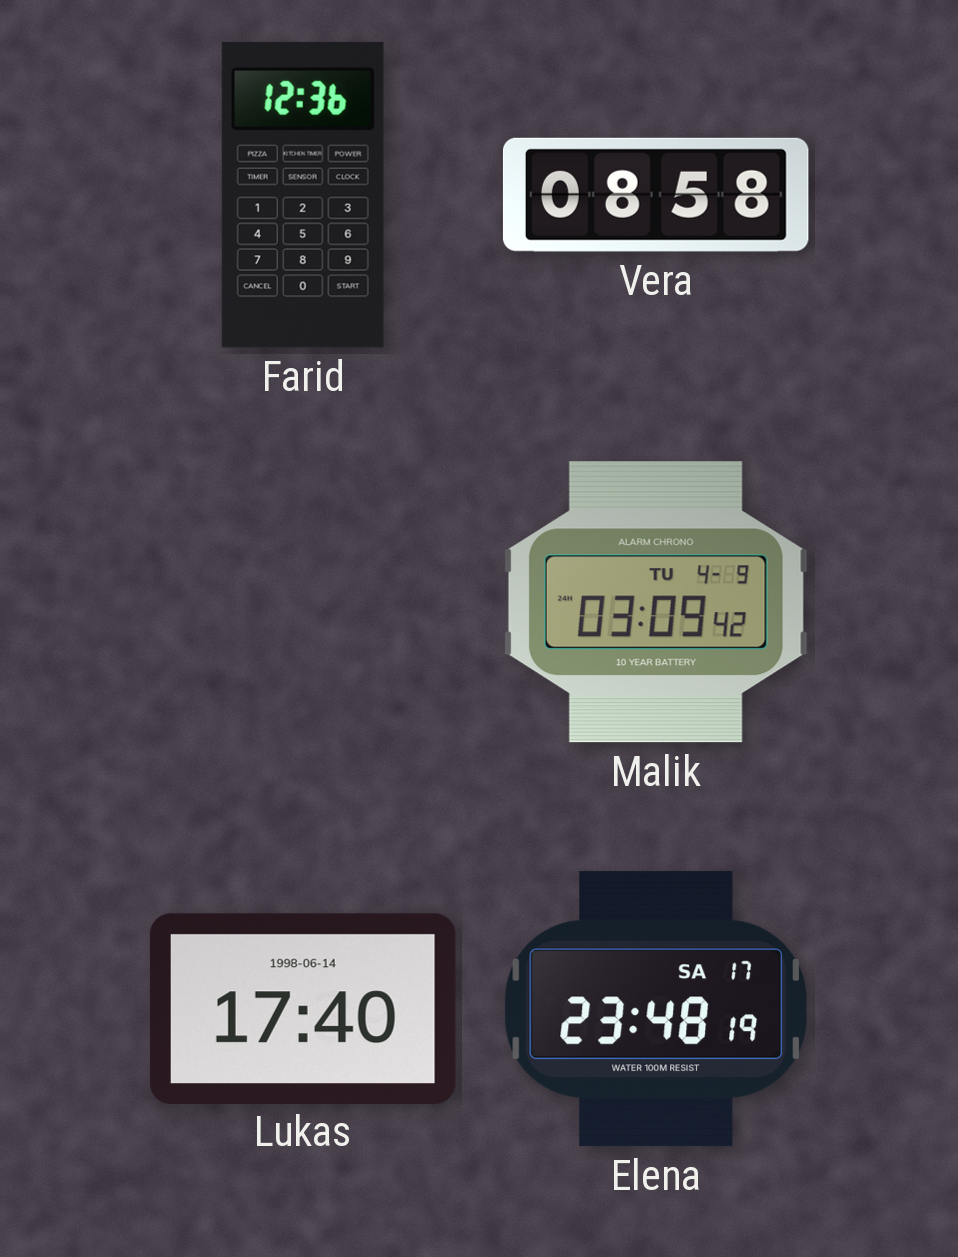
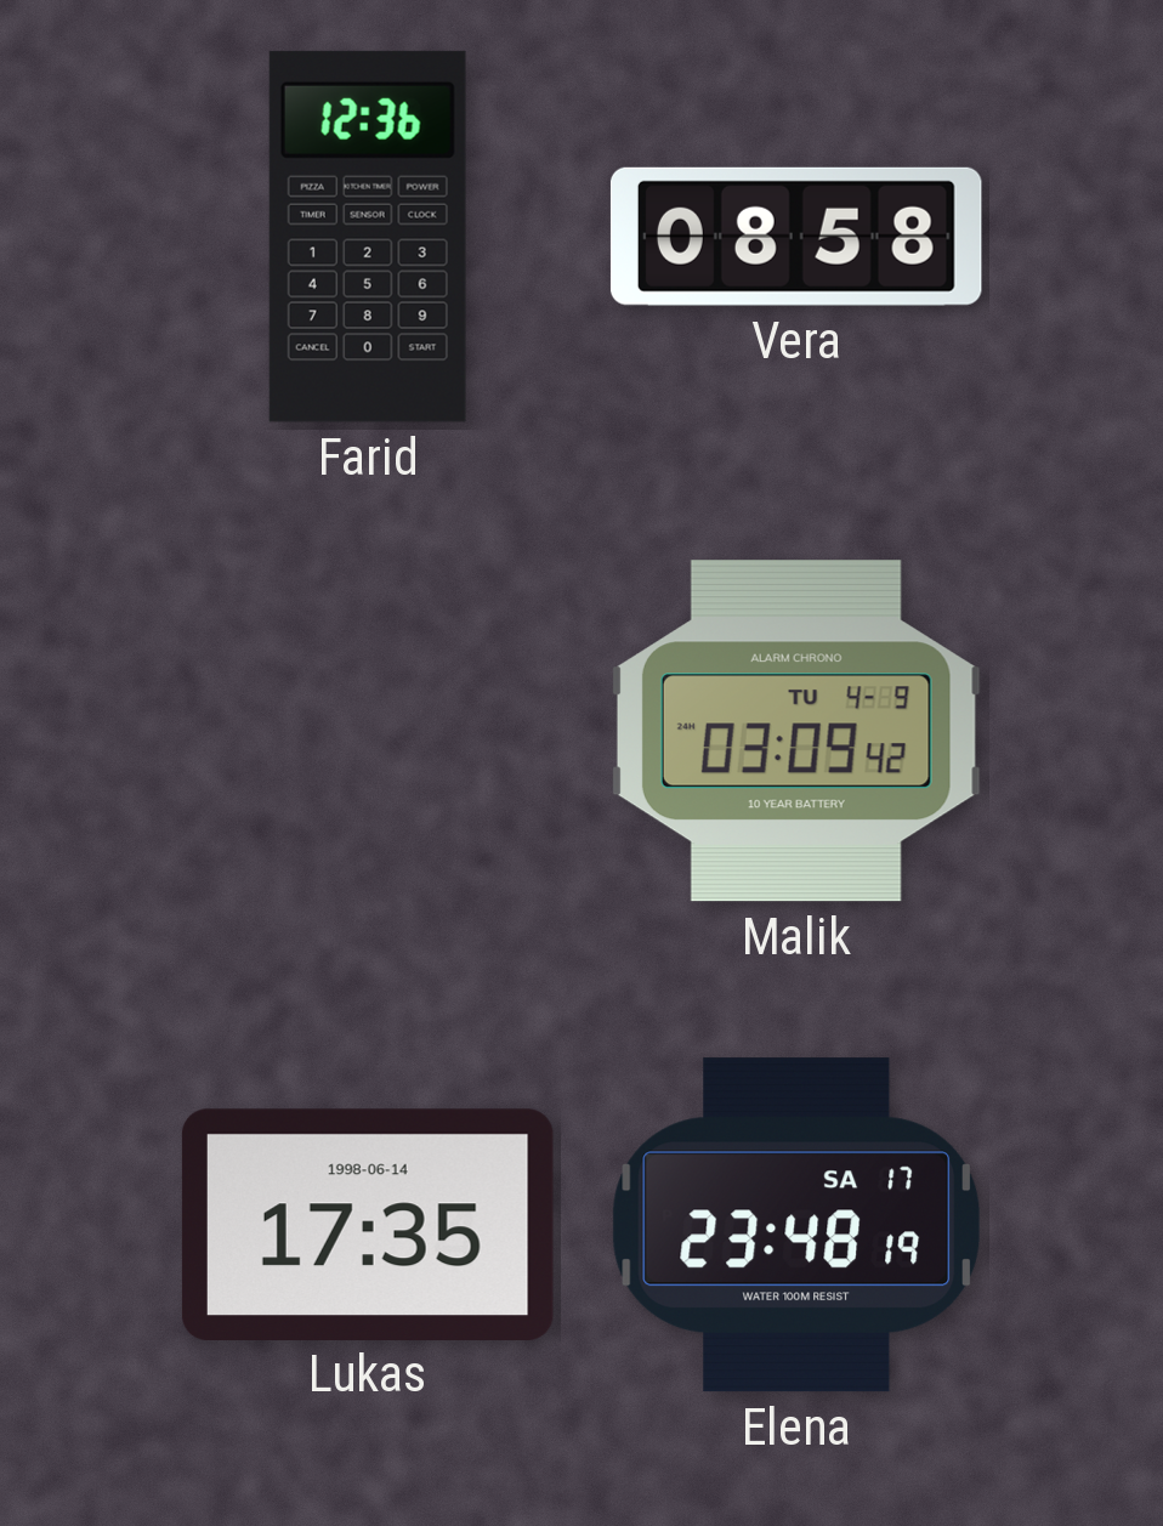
Lukas: 17:40 -> 17:35 (368, 1224)
